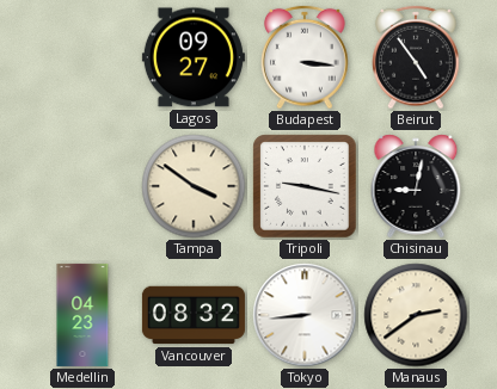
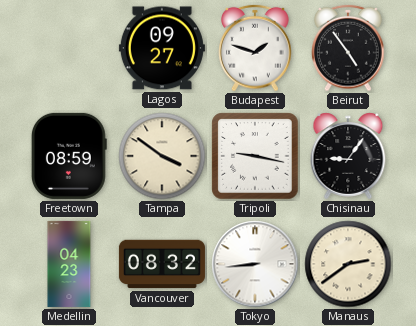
Budapest: 3:16 -> 1:48 (255, 48)
Freetown: none -> 08:59 (69, 156)
Chisinau: 9:02 -> 9:06 (348, 156)
